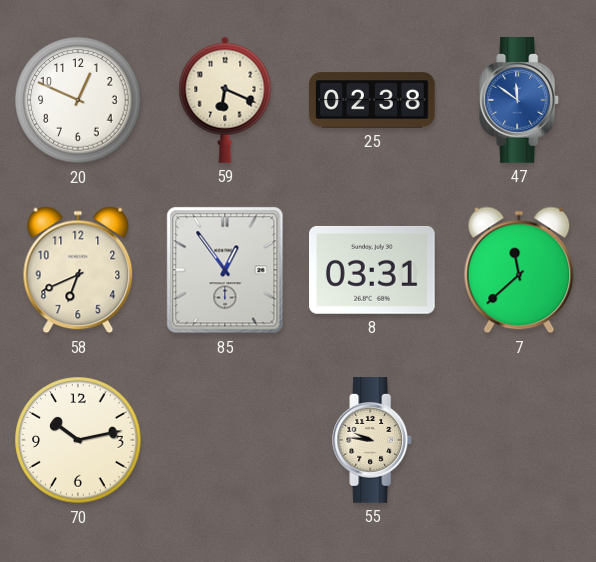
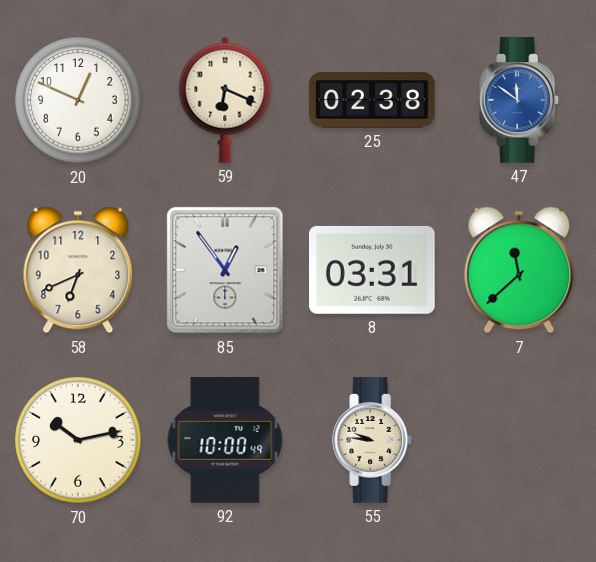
92: none -> 10:00 (225, 441)
